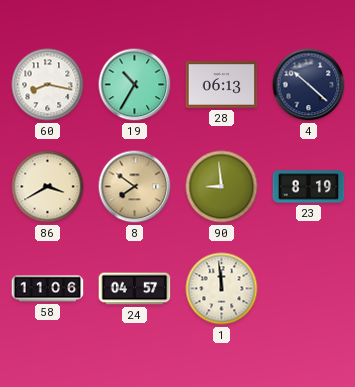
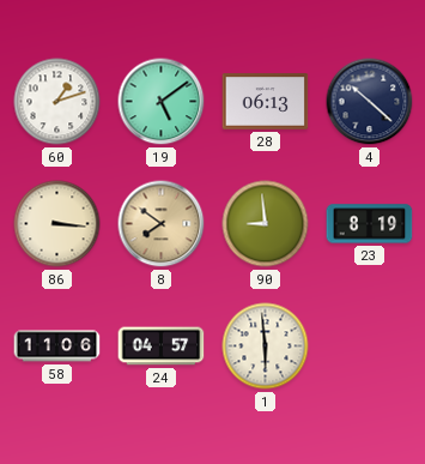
60: 8:17 -> 1:12 (57, 102)
19: 10:35 -> 5:09 (162, 102)
86: 3:40 -> 3:16 (57, 224)
1: 11:59 -> 5:59 (266, 347)
